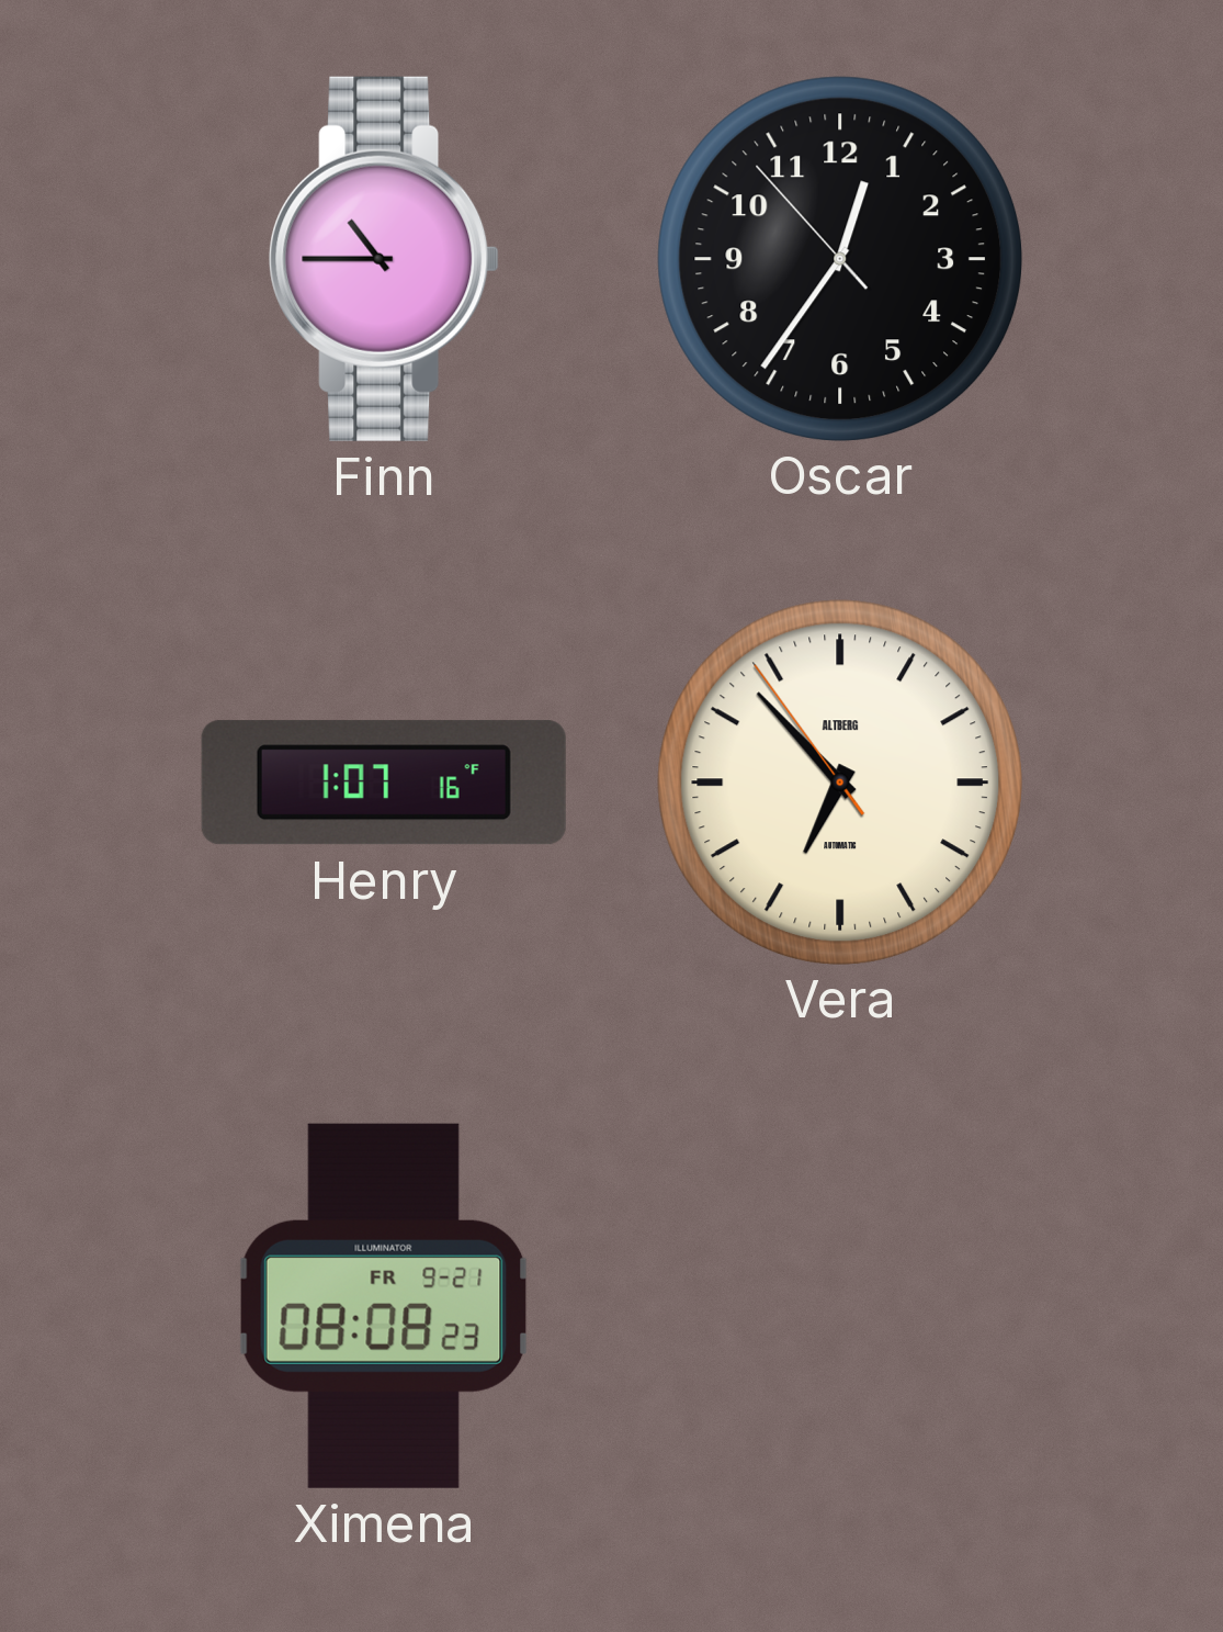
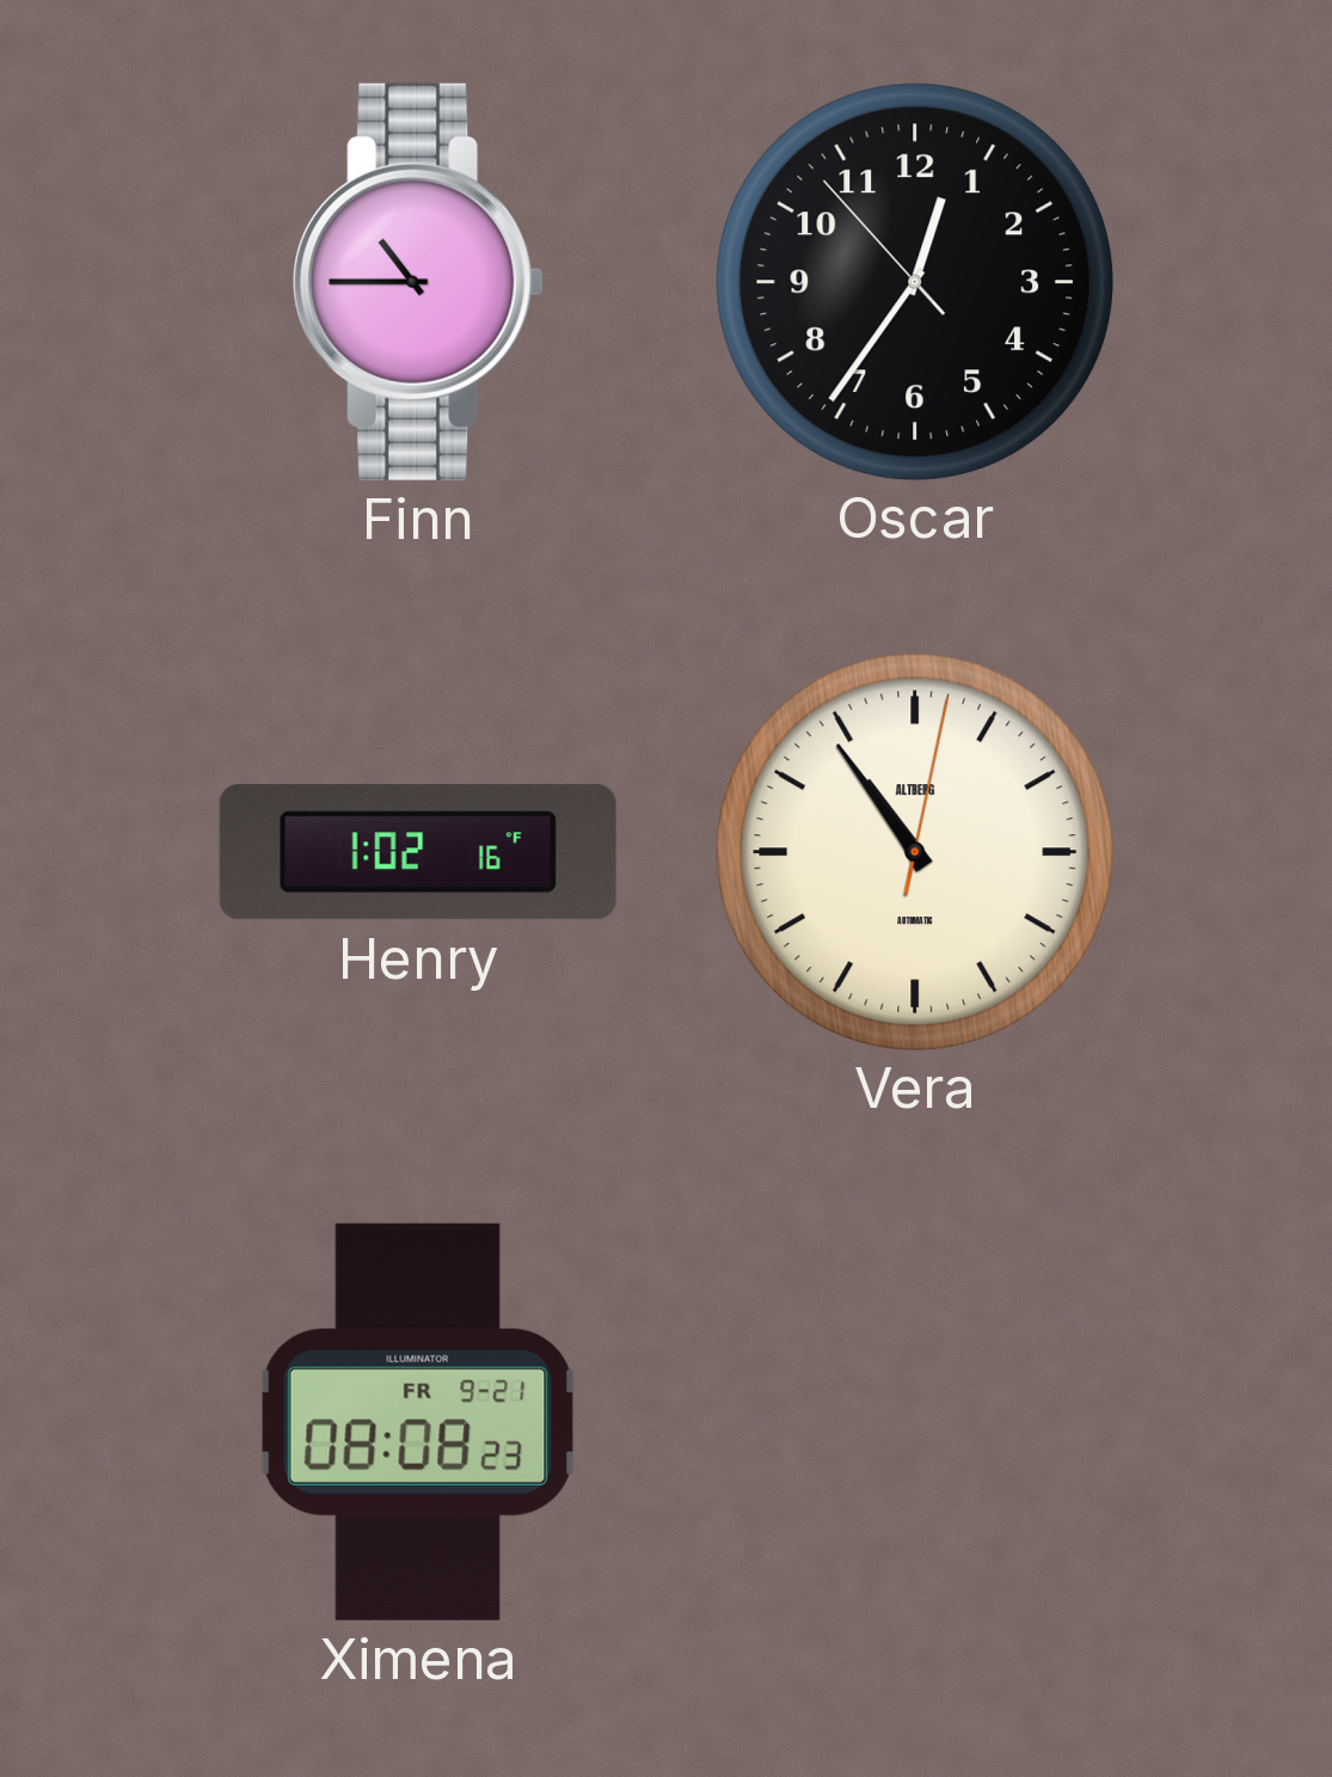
Henry: 1:07 -> 1:02 (418, 852)
Vera: 6:52 -> 10:54 (914, 851)
